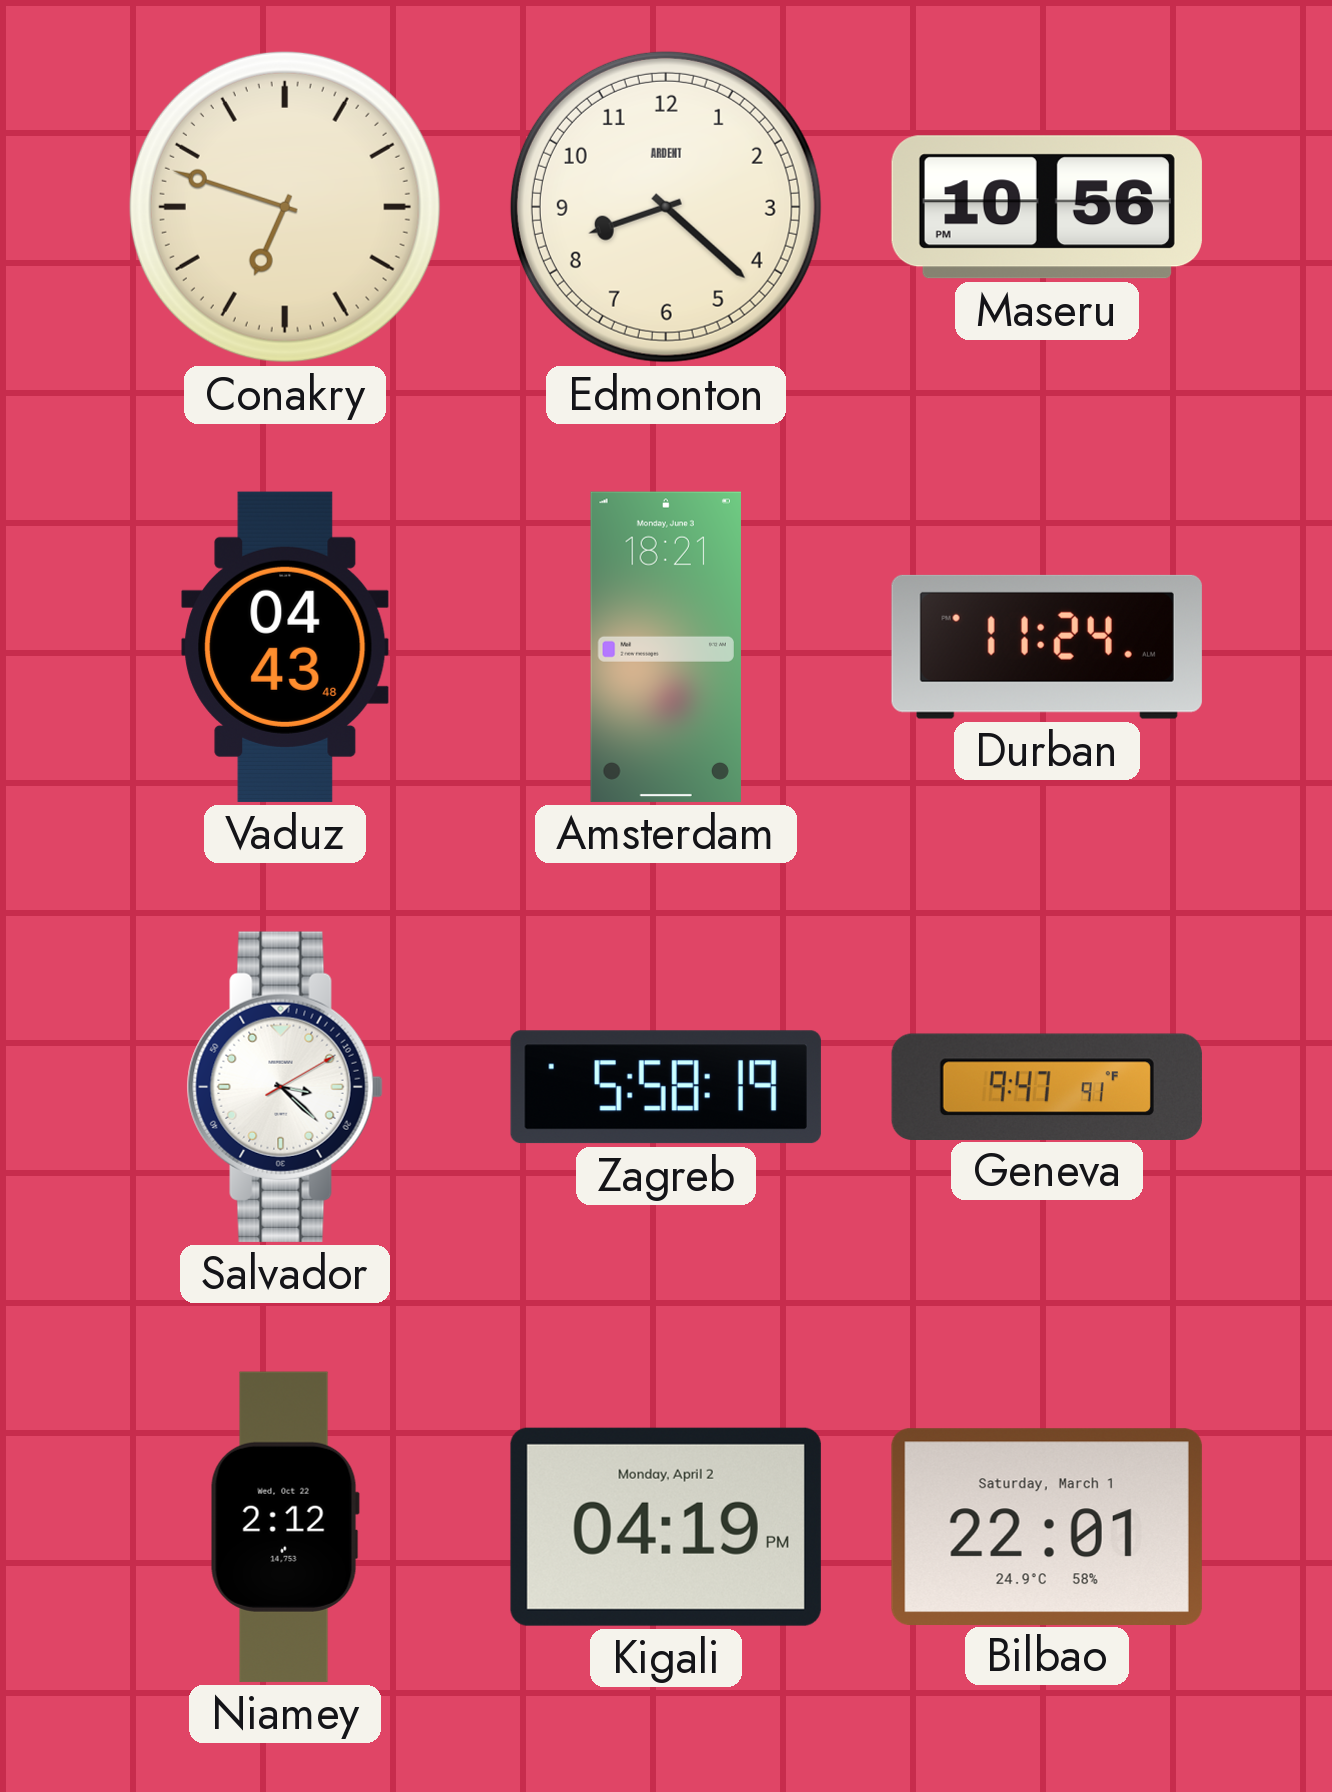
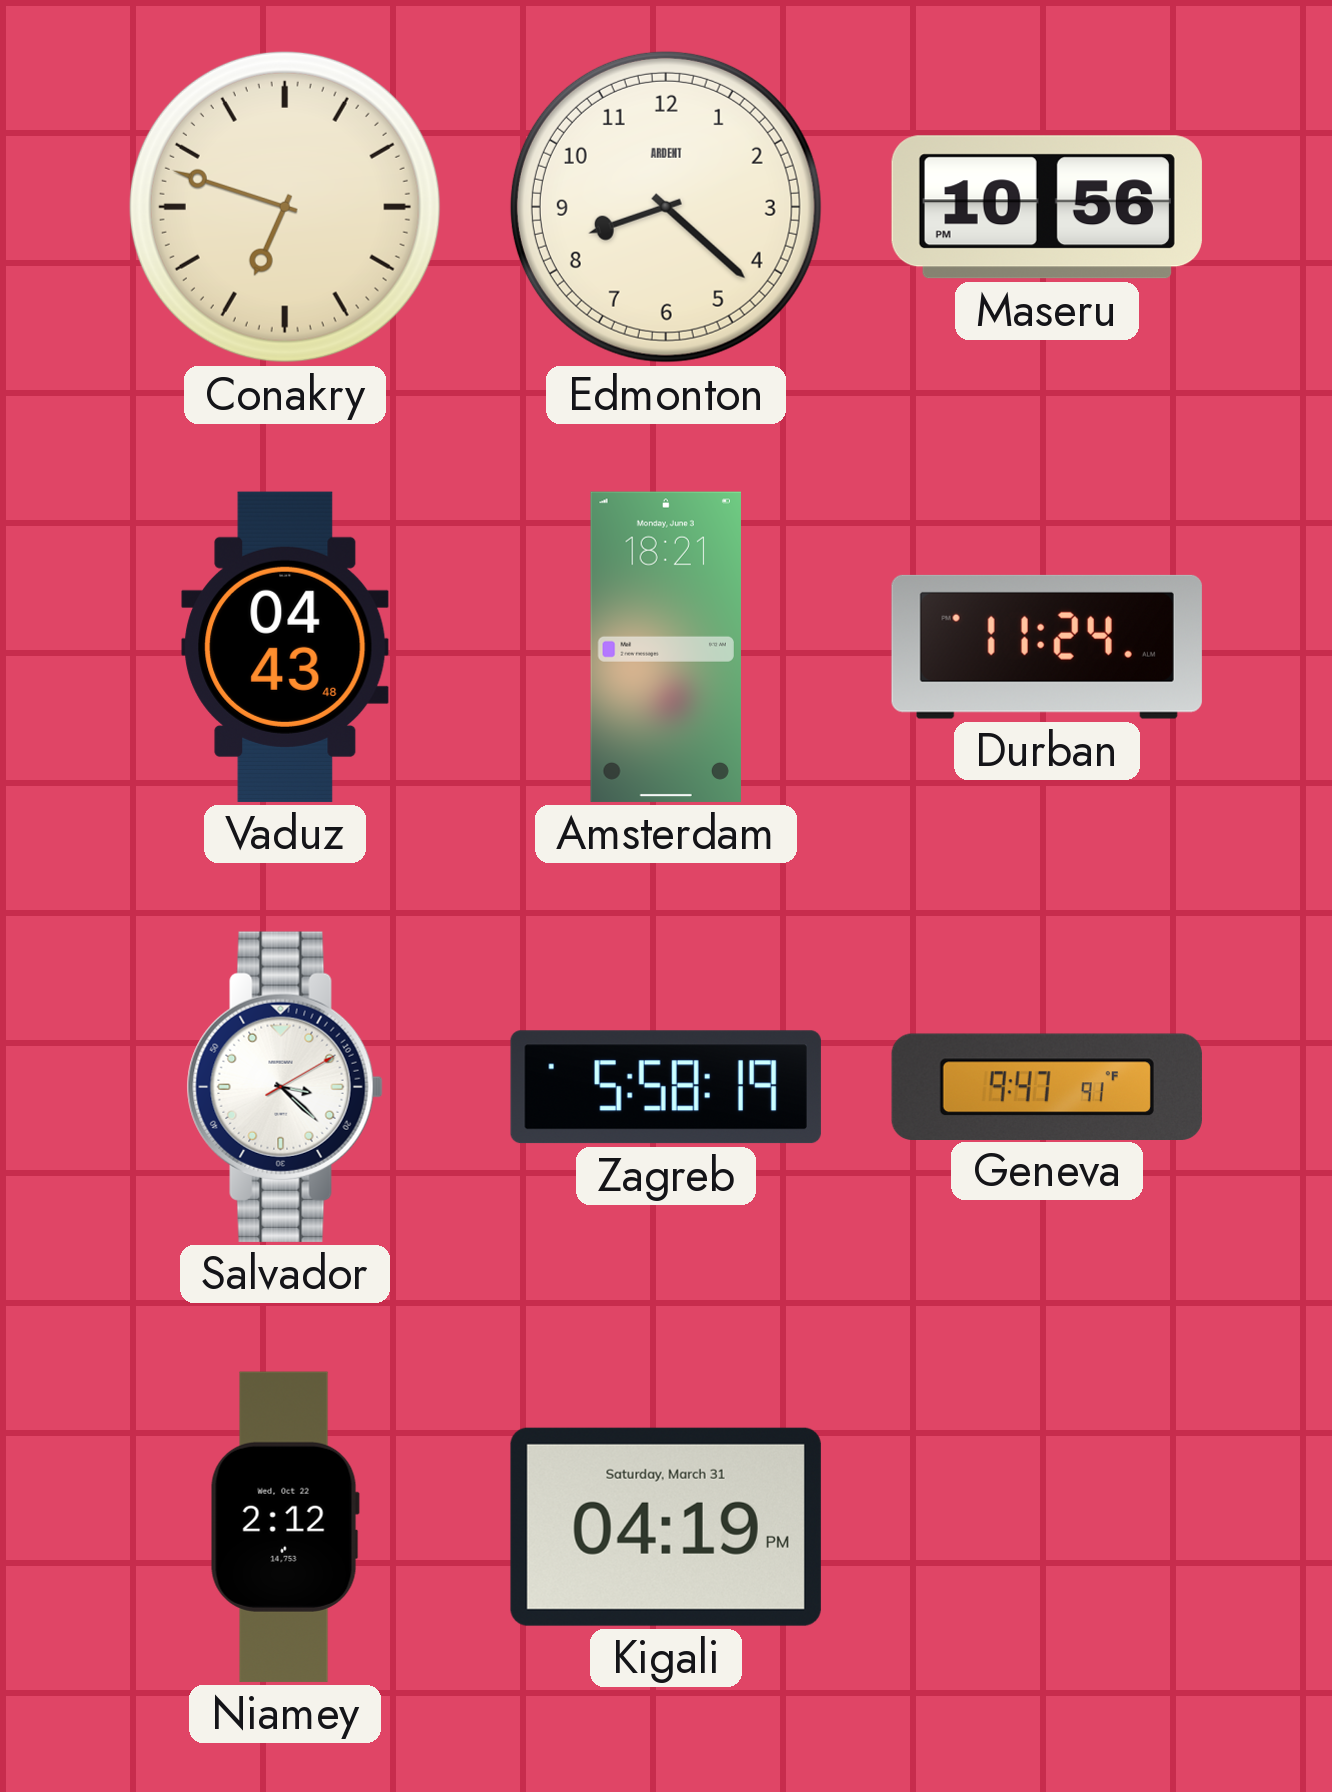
Kigali date: Monday, April 2 -> Saturday, March 31 (666, 1527)
Bilbao: 22:01 -> none (1047, 1526)
